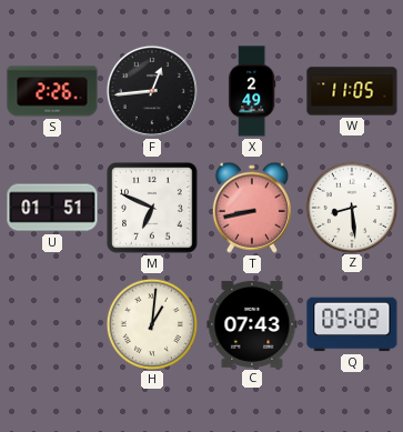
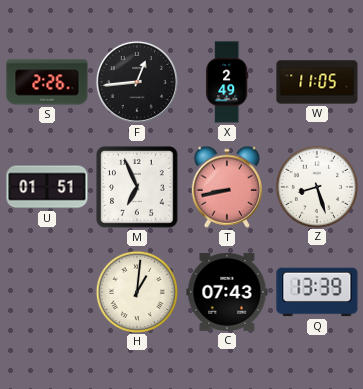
M: 6:49 -> 6:56 (137, 187)
Z: 8:29 -> 8:27 (316, 186)
Q: 05:02 -> 13:39 (317, 292)
